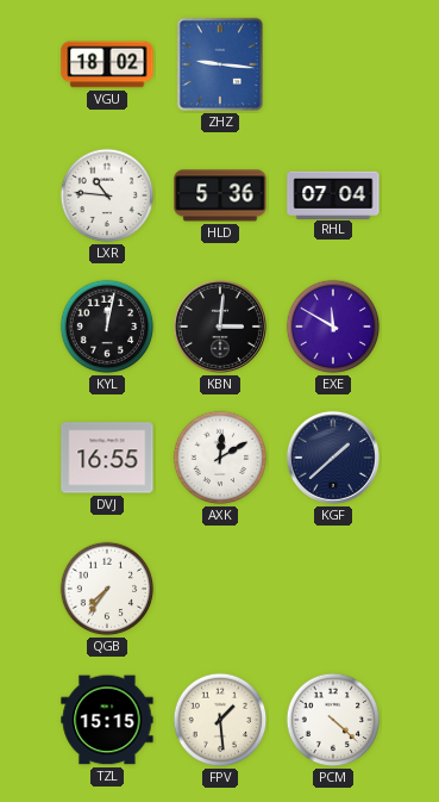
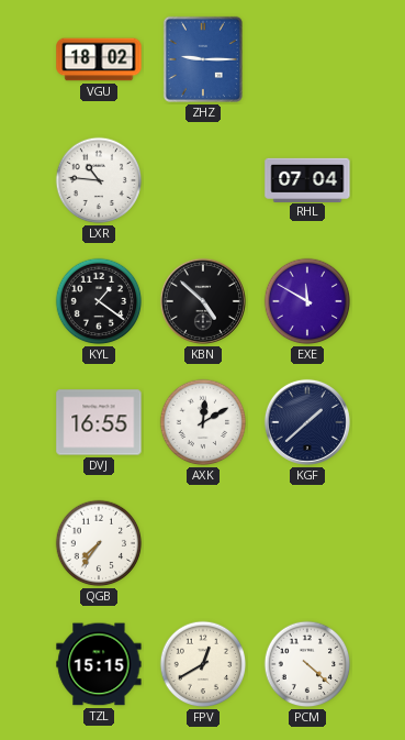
ZHZ: 9:16 -> 9:15 (203, 59)
HLD: 5:36 -> none (220, 195)
KYL: 12:02 -> 1:21 (99, 301)
KBN: 3:01 -> 4:52 (203, 301)
FPV: 1:29 -> 12:40 (203, 664)
